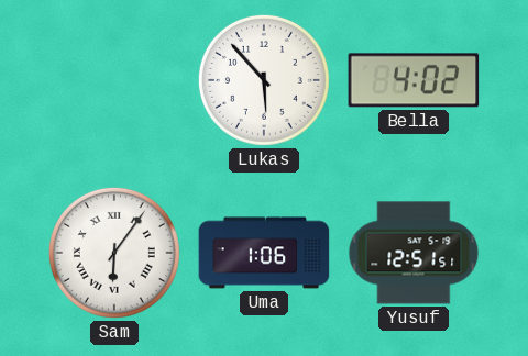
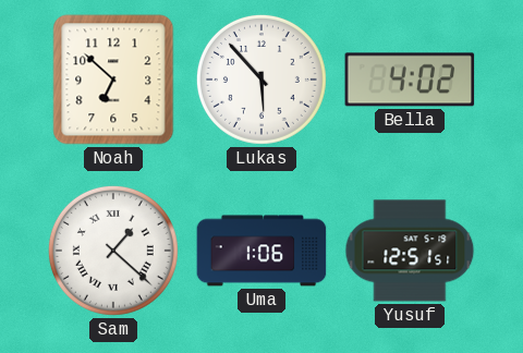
Noah: none -> 6:52 (113, 80)
Sam: 6:06 -> 1:22 (113, 251)
